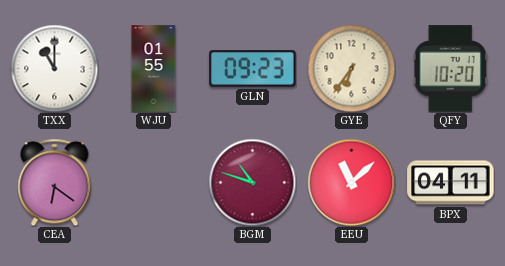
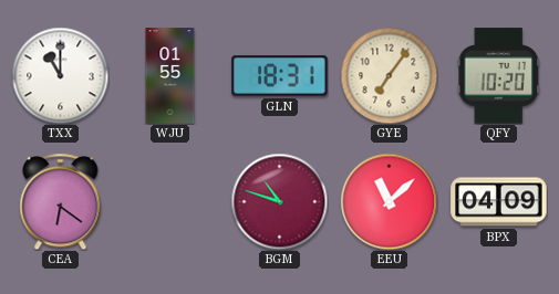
GLN: 09:23 -> 18:31 (280, 76)
GYE: 6:36 -> 7:06 (389, 75)
BPX: 04:11 -> 04:09 (499, 202)
